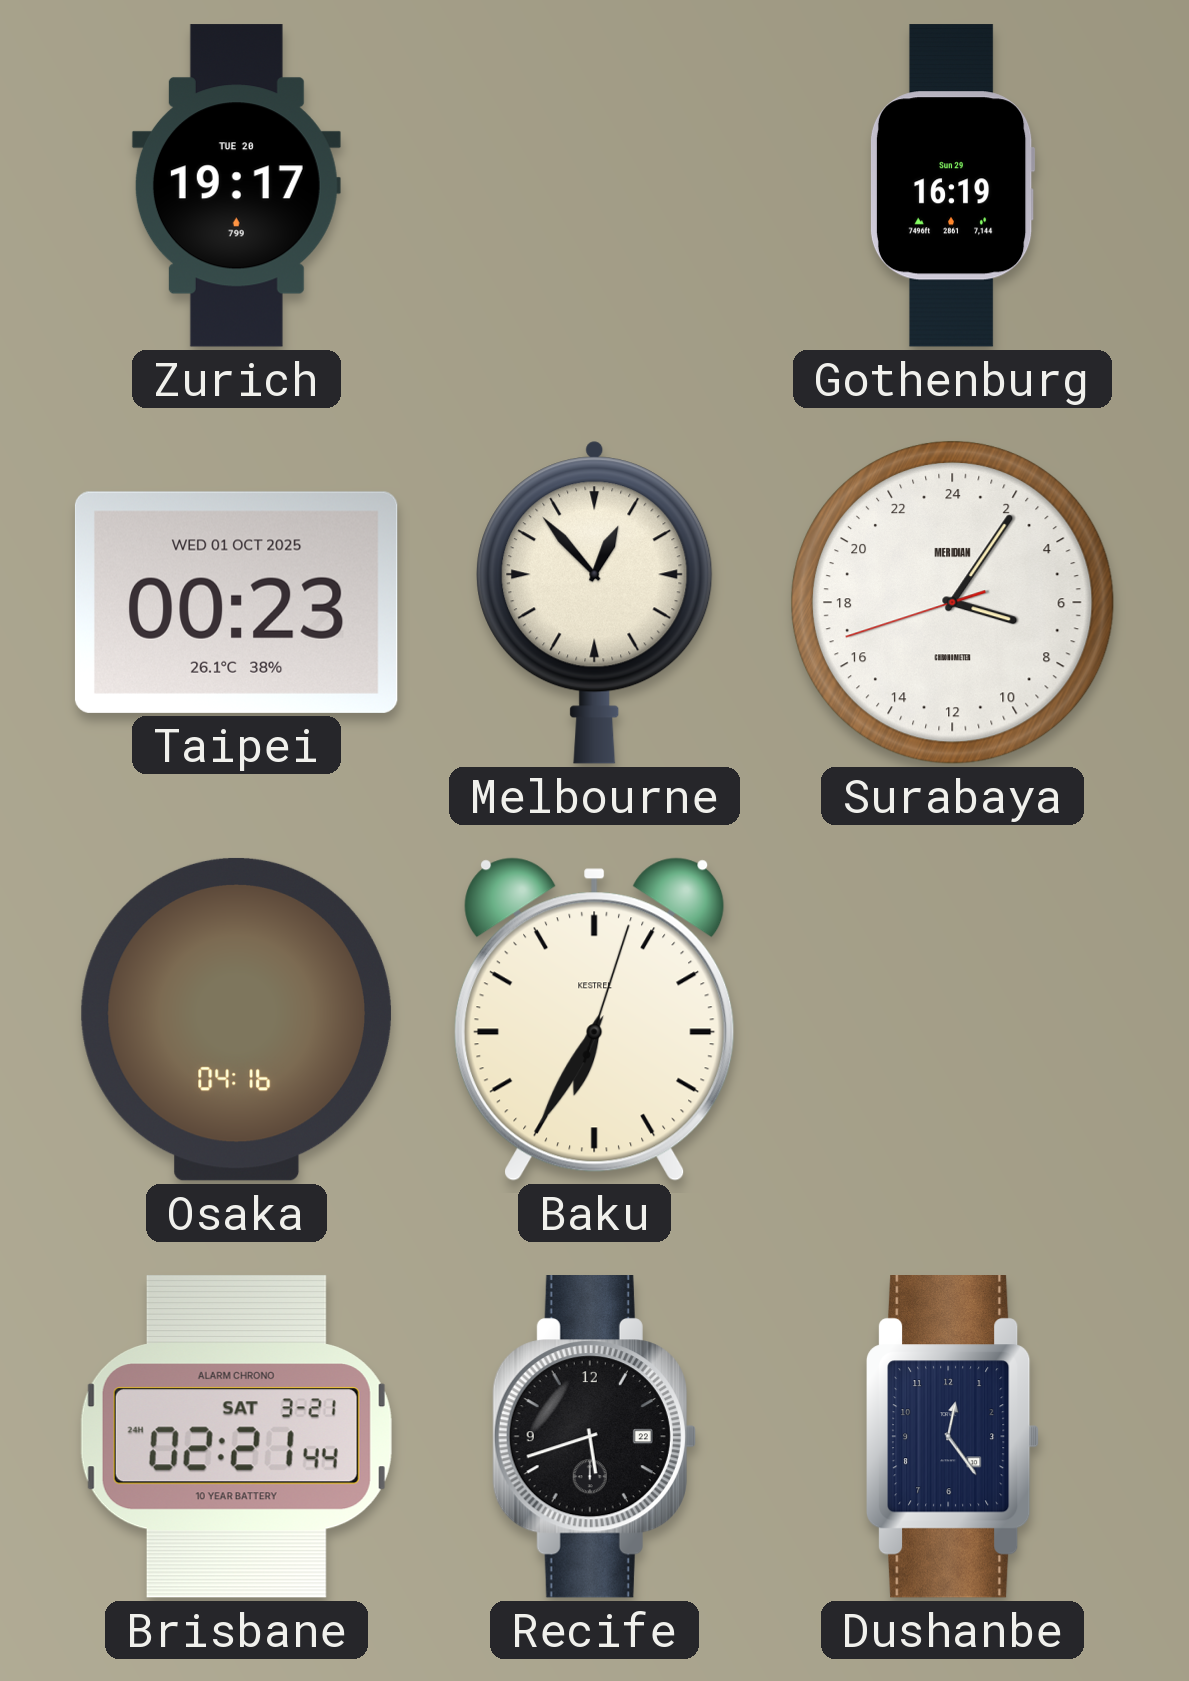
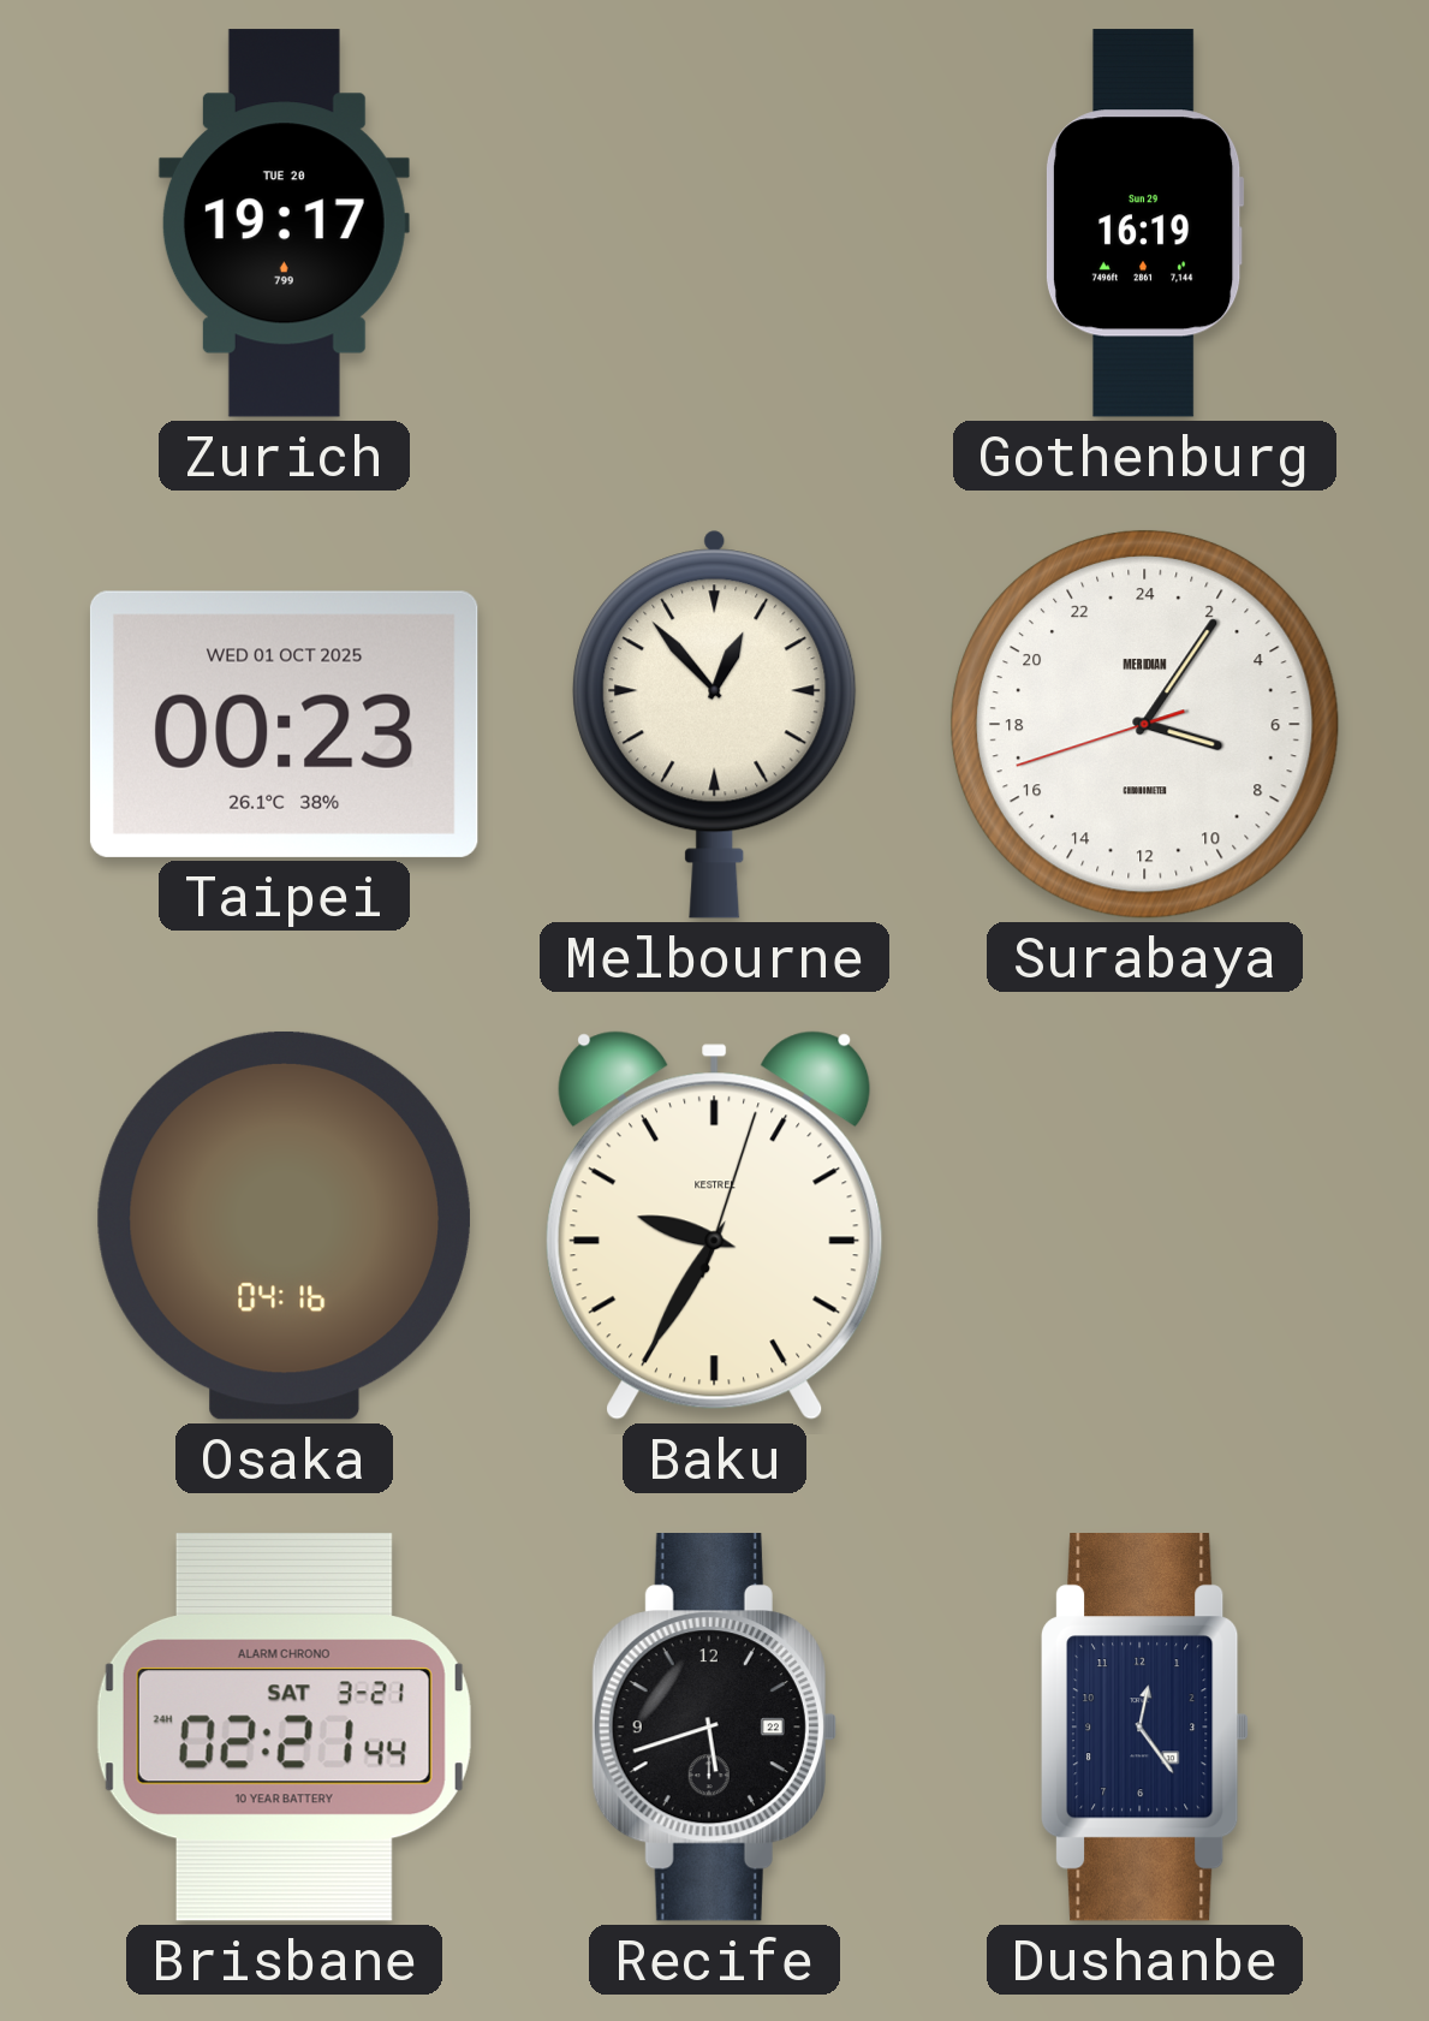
Baku: 6:35 -> 9:35 (715, 1225)
